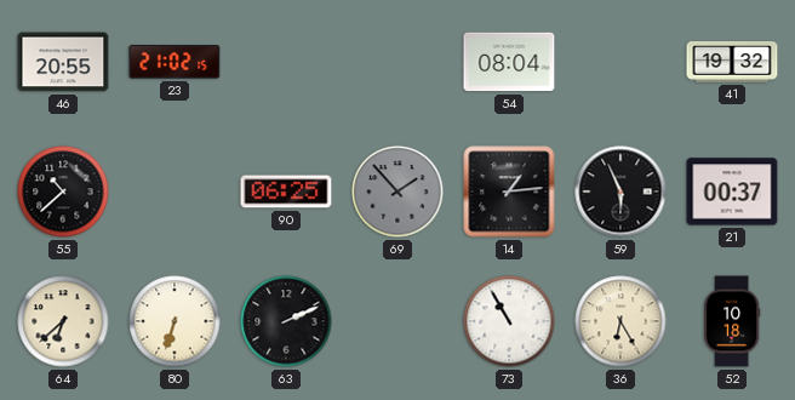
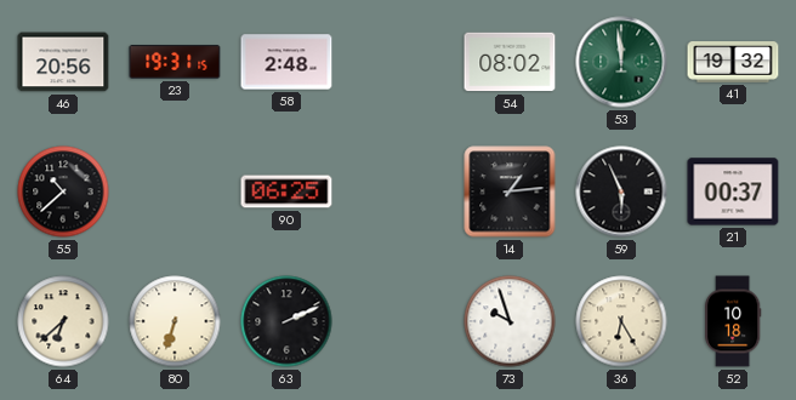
46: 20:55 -> 20:56 (63, 62)
23: 21:02 -> 19:31 (175, 62)
58: none -> 2:48 (286, 62)
54: 08:04 -> 08:02 (510, 62)
53: none -> 11:59 (621, 62)
69: 1:53 -> none (397, 192)
73: 10:55 -> 9:57 (510, 321)
